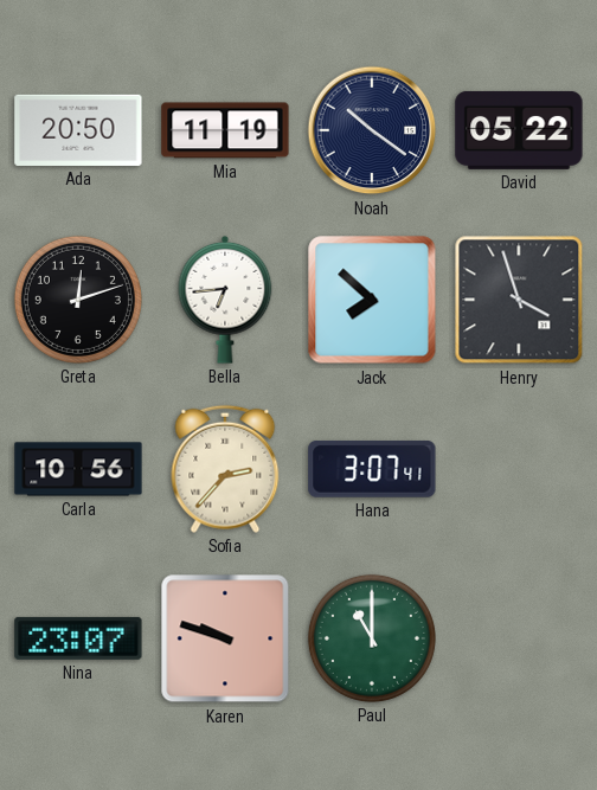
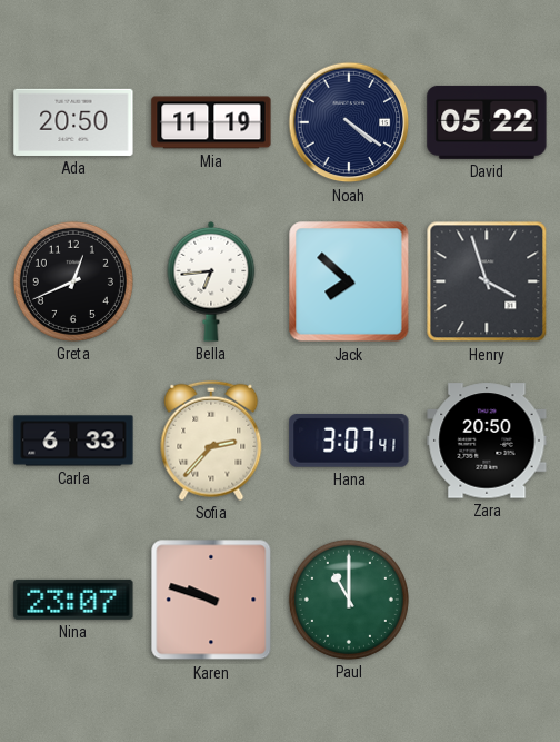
Noah: 10:21 -> 4:21 (349, 122)
Greta: 12:12 -> 12:41 (73, 281)
Carla: 10:56 -> 6:33 (73, 441)
Zara: none -> 20:50 (487, 441)
